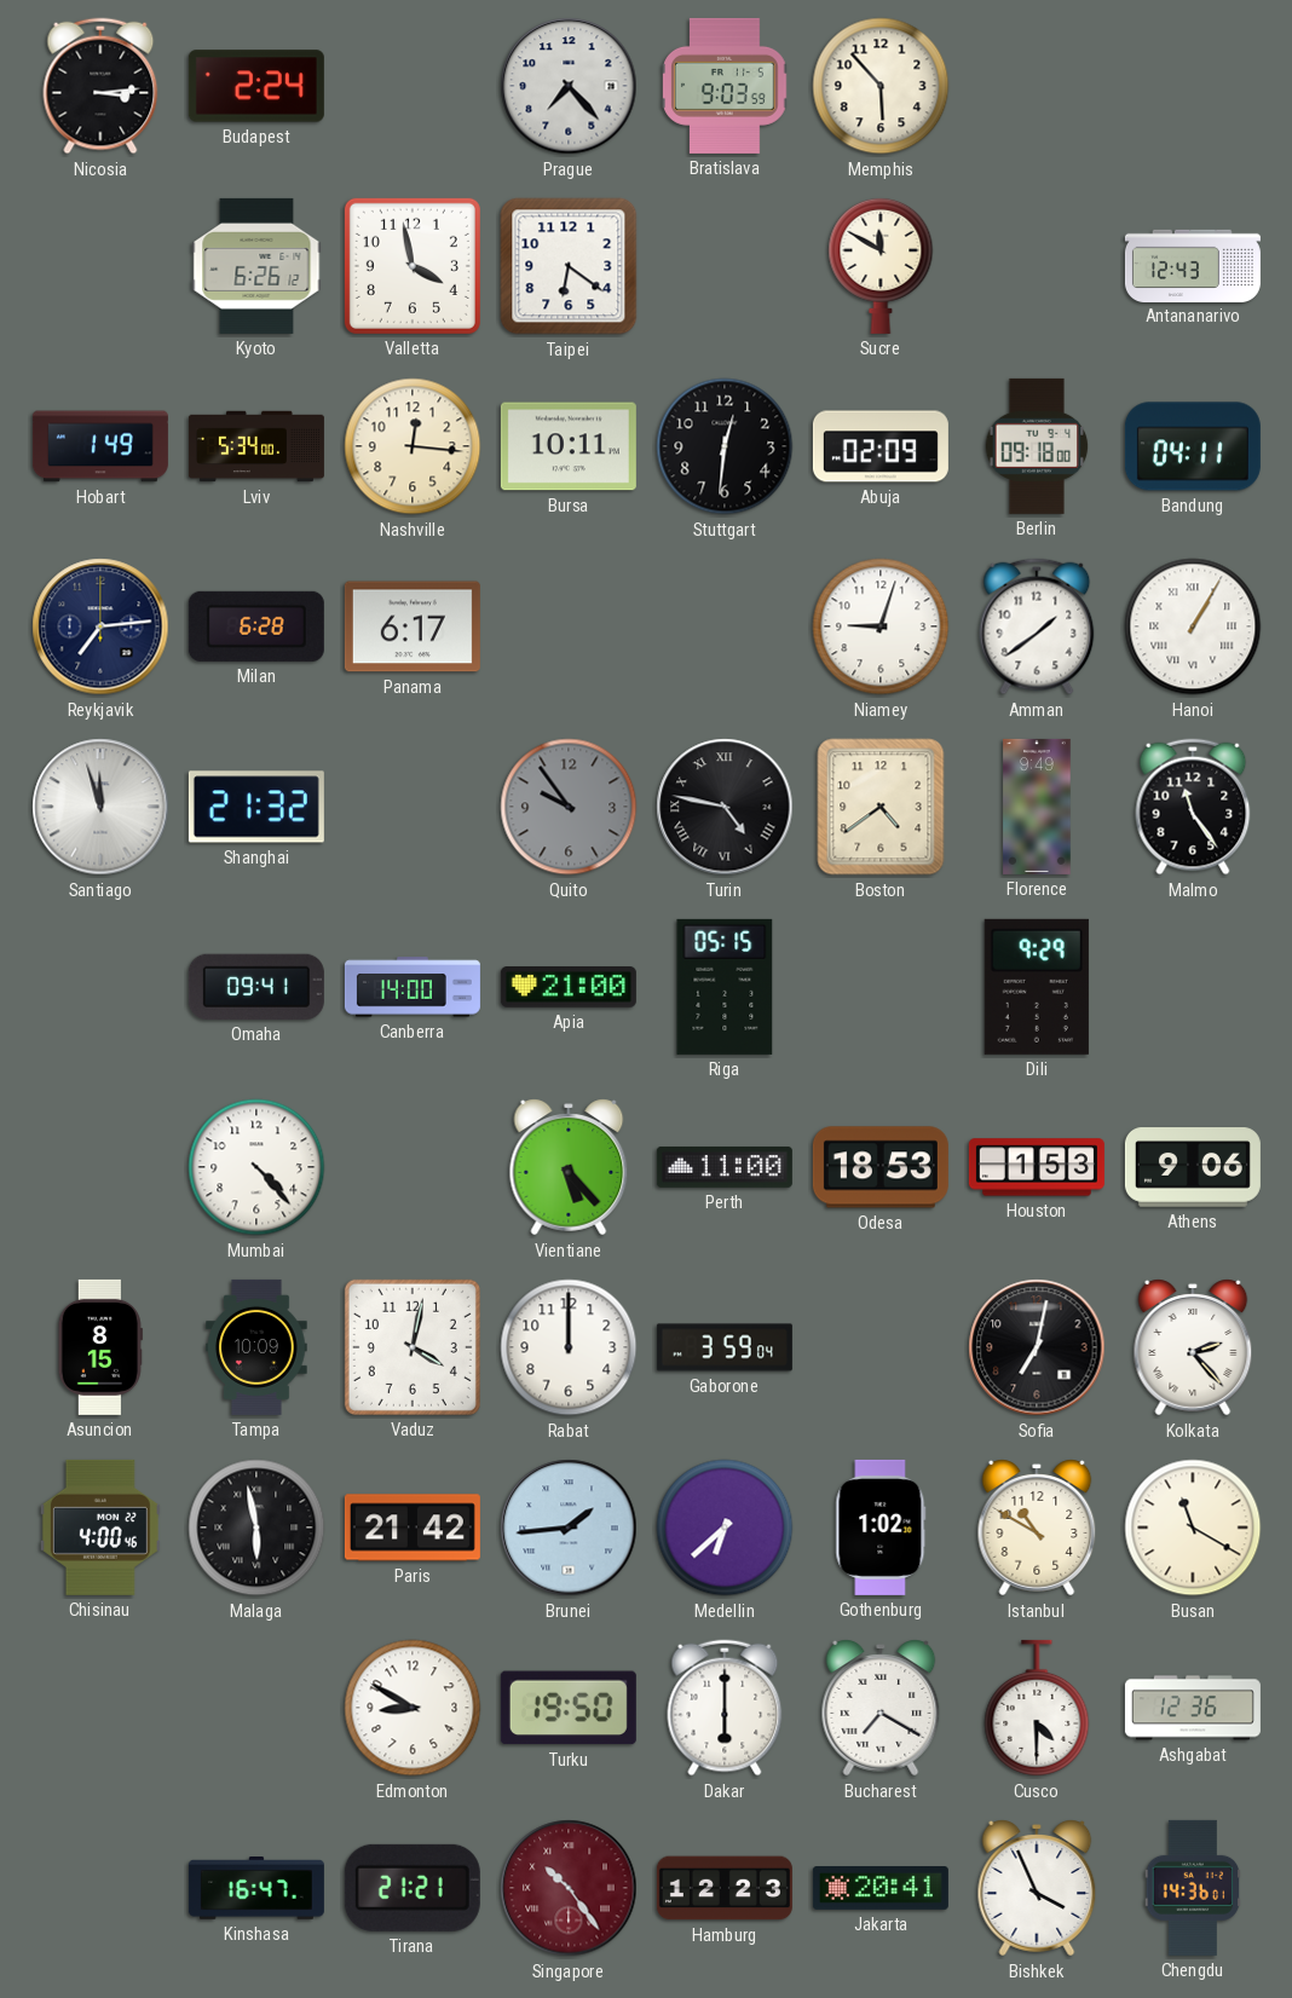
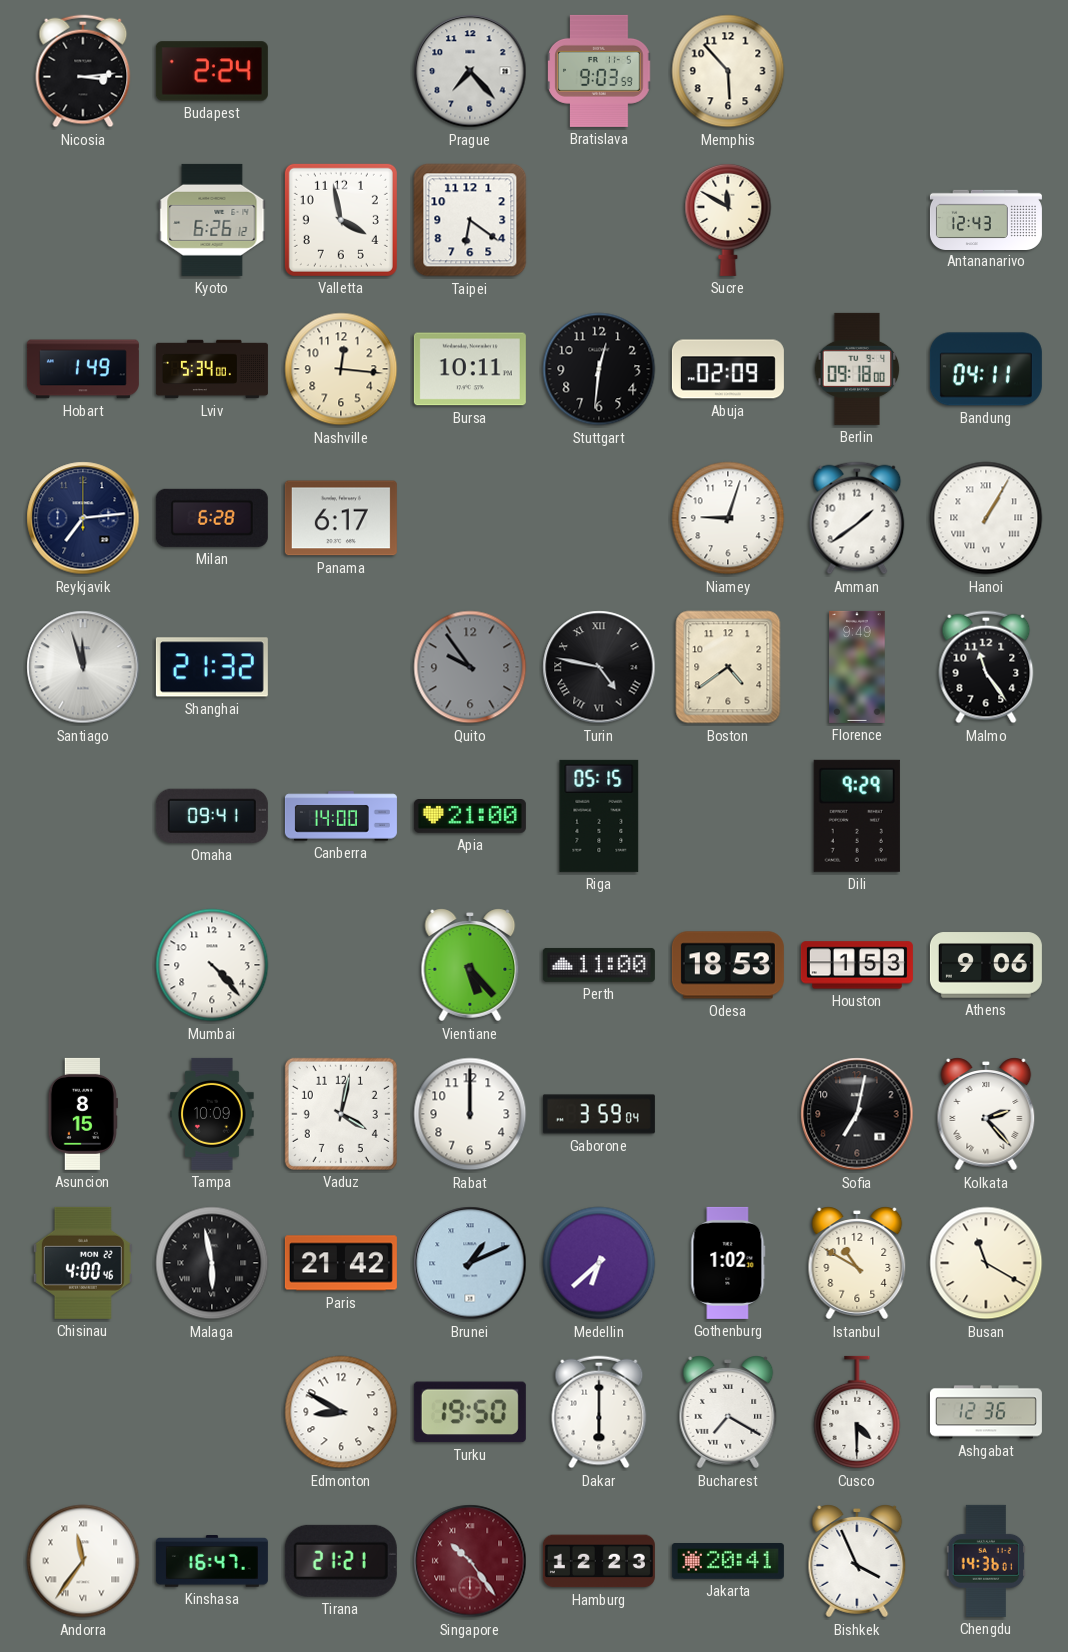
Brunei: 1:44 -> 1:11 (470, 1263)
Andorra: none -> 11:36 (83, 1561)
